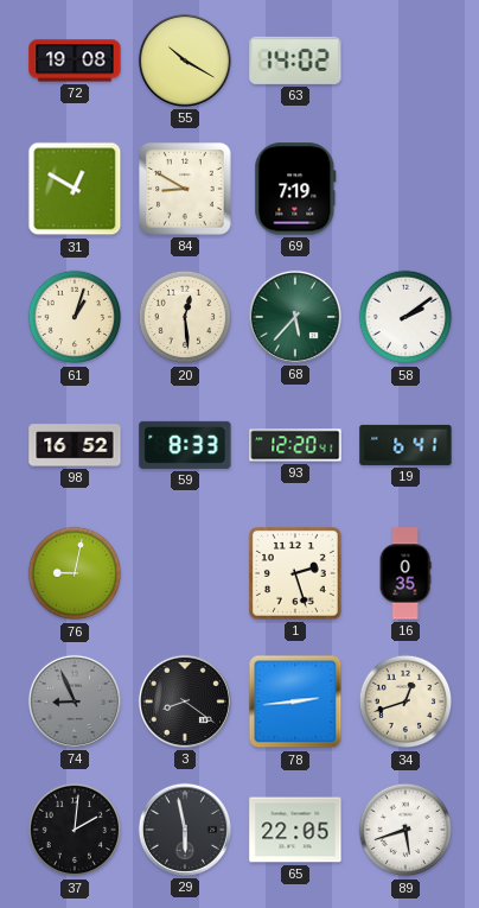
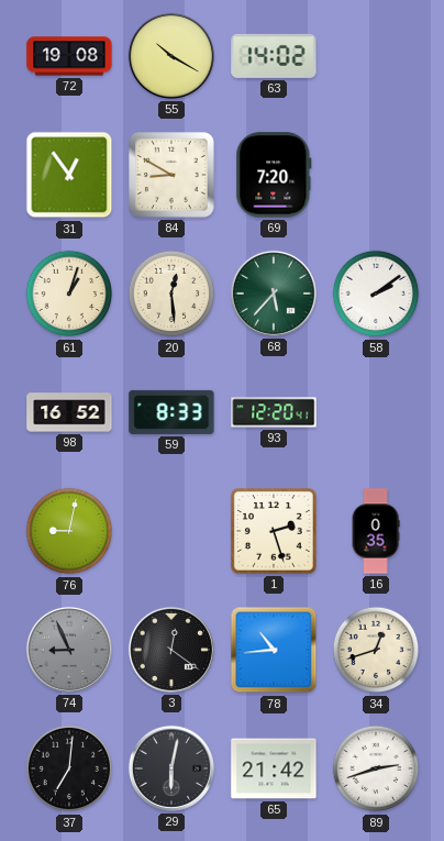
31: 12:50 -> 12:54 (69, 175)
69: 7:19 -> 7:20 (274, 175)
19: 6:41 -> none (405, 445)
3: 8:21 -> 12:21 (171, 650)
78: 2:44 -> 10:44 (274, 650)
37: 2:01 -> 7:01 (69, 768)
29: 5:58 -> 6:02 (171, 768)
65: 22:05 -> 21:42 (274, 768)
89: 5:42 -> 2:42 (376, 768)
